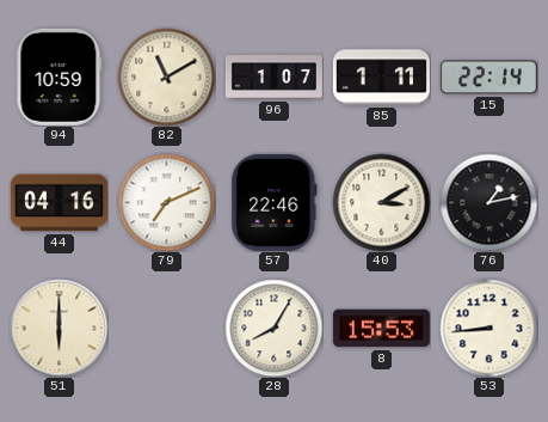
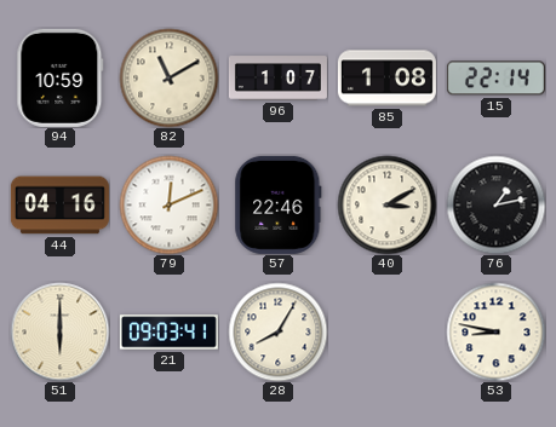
85: 1:11 -> 1:08 (386, 79)
79: 7:11 -> 12:11 (168, 204)
21: none -> 09:03 (168, 333)
8: 15:53 -> none (381, 329)
53: 8:44 -> 8:47 (495, 331)
